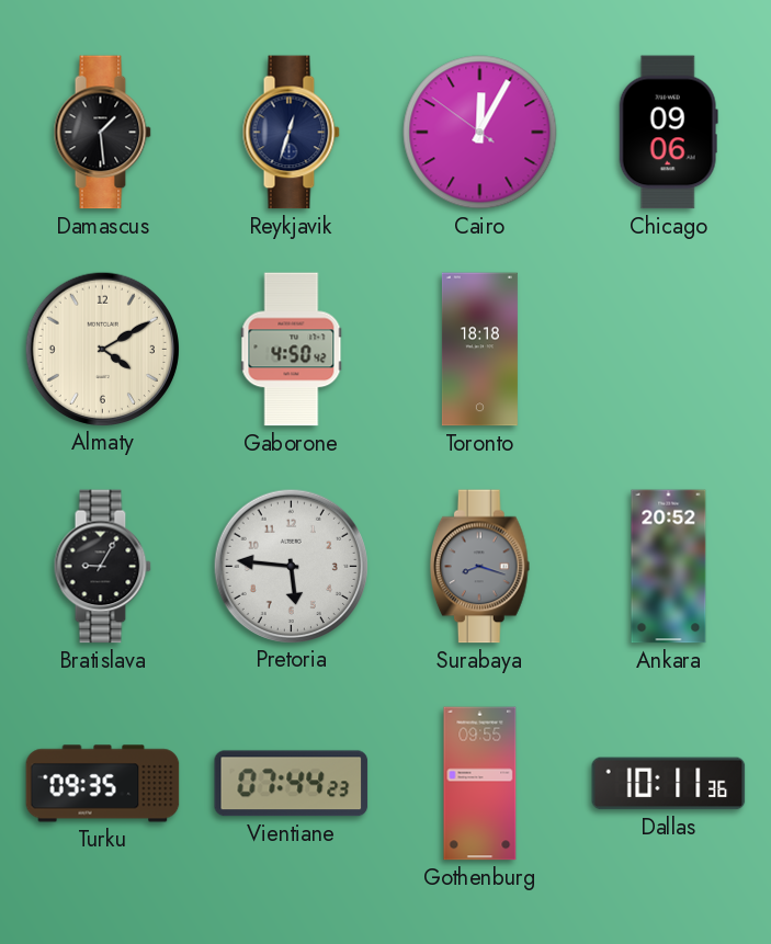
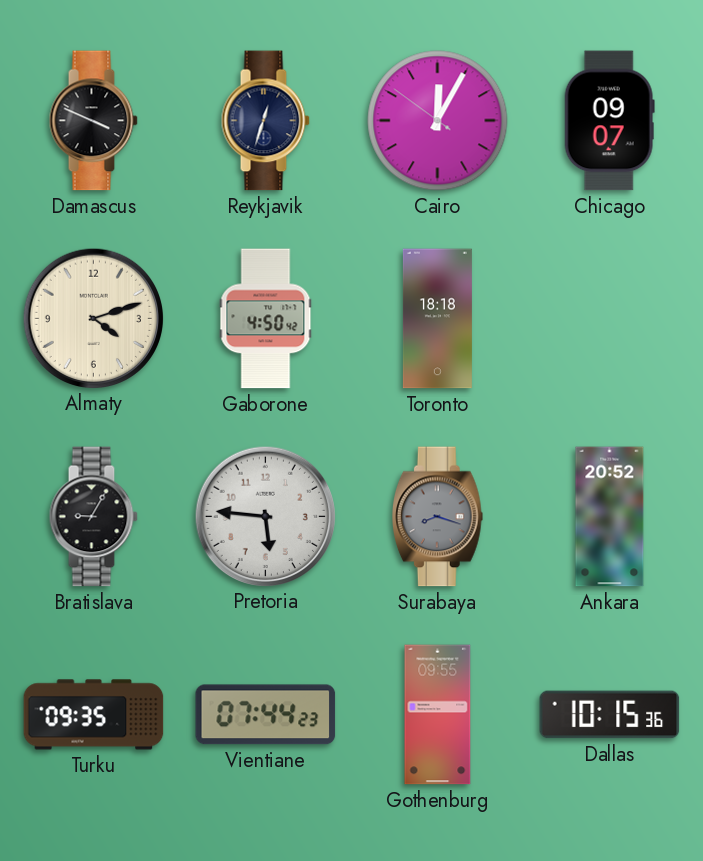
Damascus: 1:29 -> 3:49 (93, 121)
Chicago: 09:06 -> 09:07 (609, 121)
Almaty: 4:10 -> 4:12 (93, 318)
Dallas: 10:11 -> 10:15 (610, 715)
